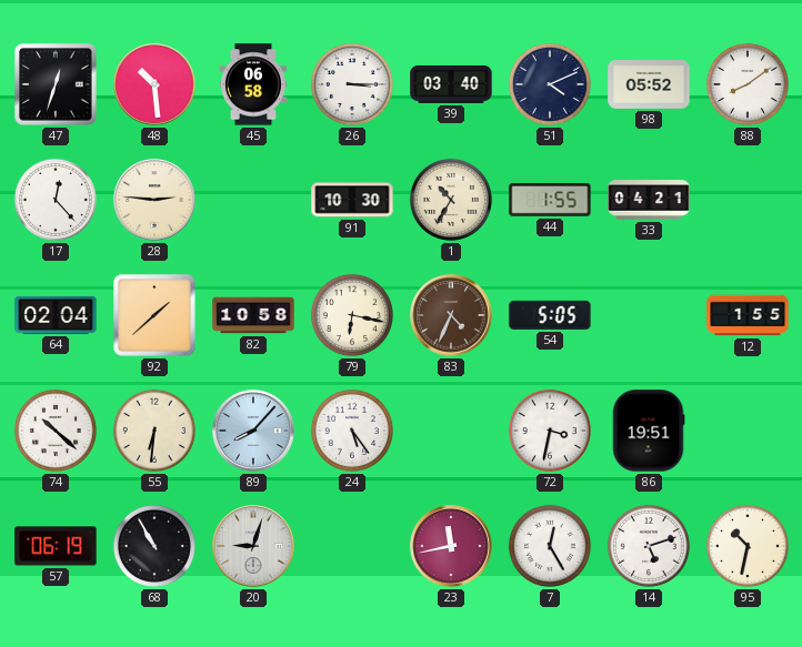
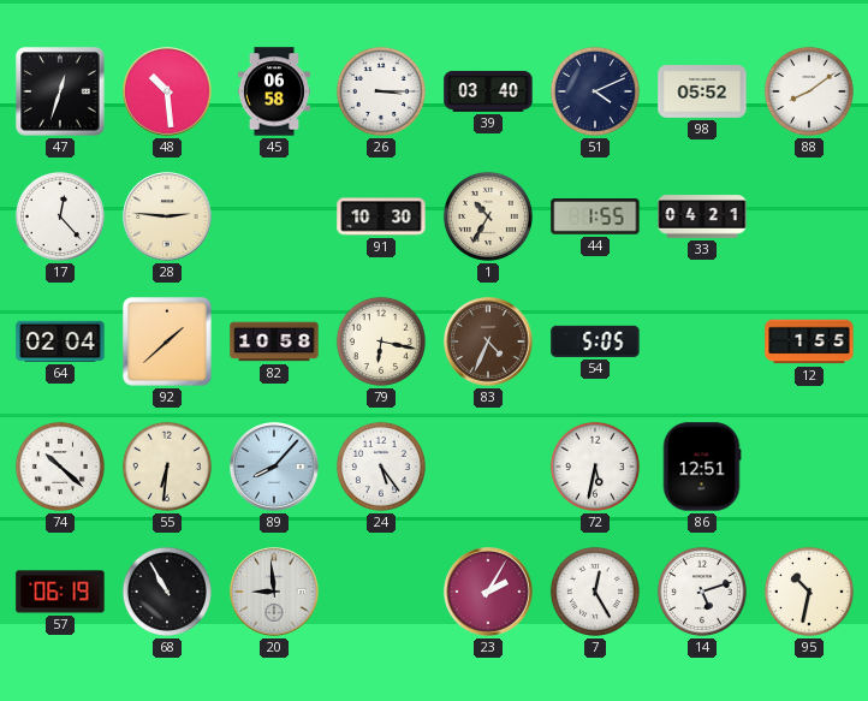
72: 3:32 -> 5:32 (595, 467)
86: 19:51 -> 12:51 (702, 467)
20: 9:03 -> 8:59 (274, 592)
23: 11:43 -> 2:05 (488, 592)
